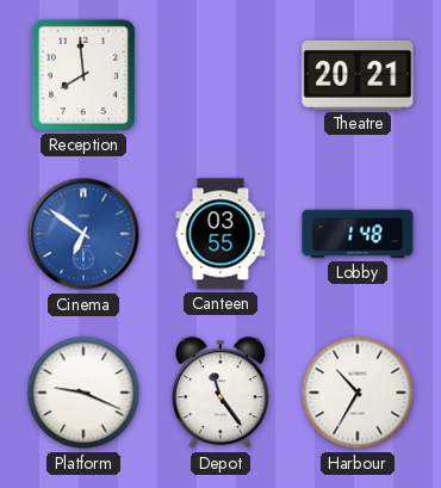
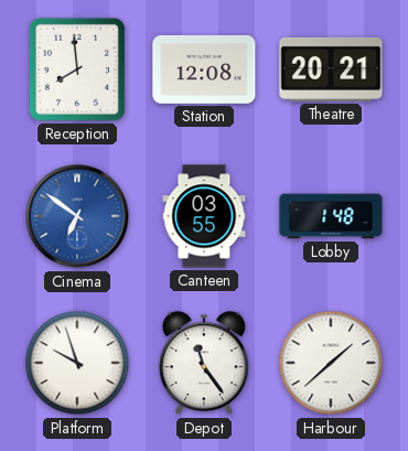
Station: none -> 12:08 (204, 69)
Platform: 9:19 -> 9:57 (77, 363)
Harbour: 10:35 -> 1:38 (331, 363)
